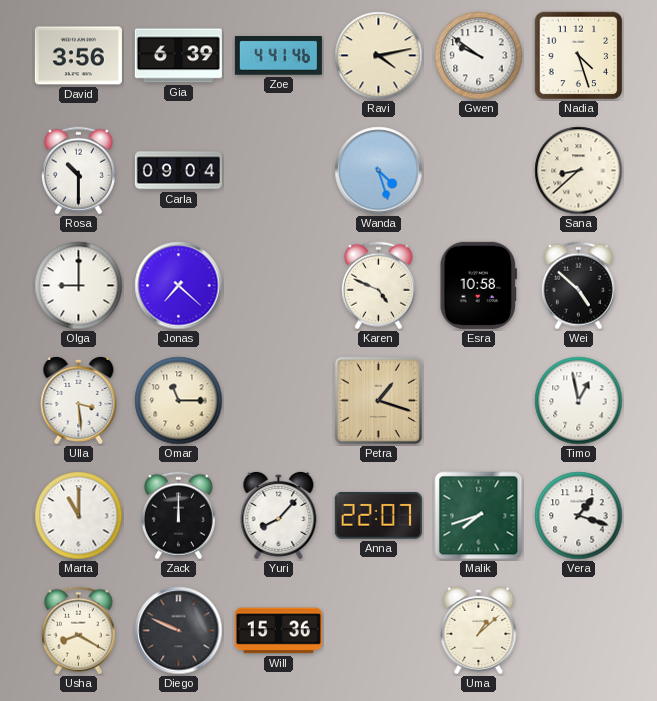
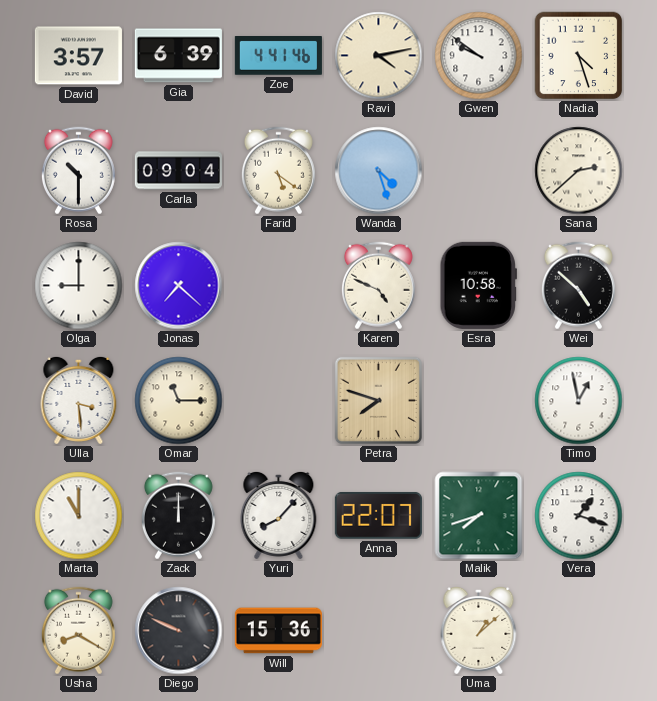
David: 3:56 -> 3:57 (78, 56)
Farid: none -> 5:21 (278, 171)
Sana: 8:38 -> 2:38 (579, 171)
Petra: 1:18 -> 7:48 (378, 400)
